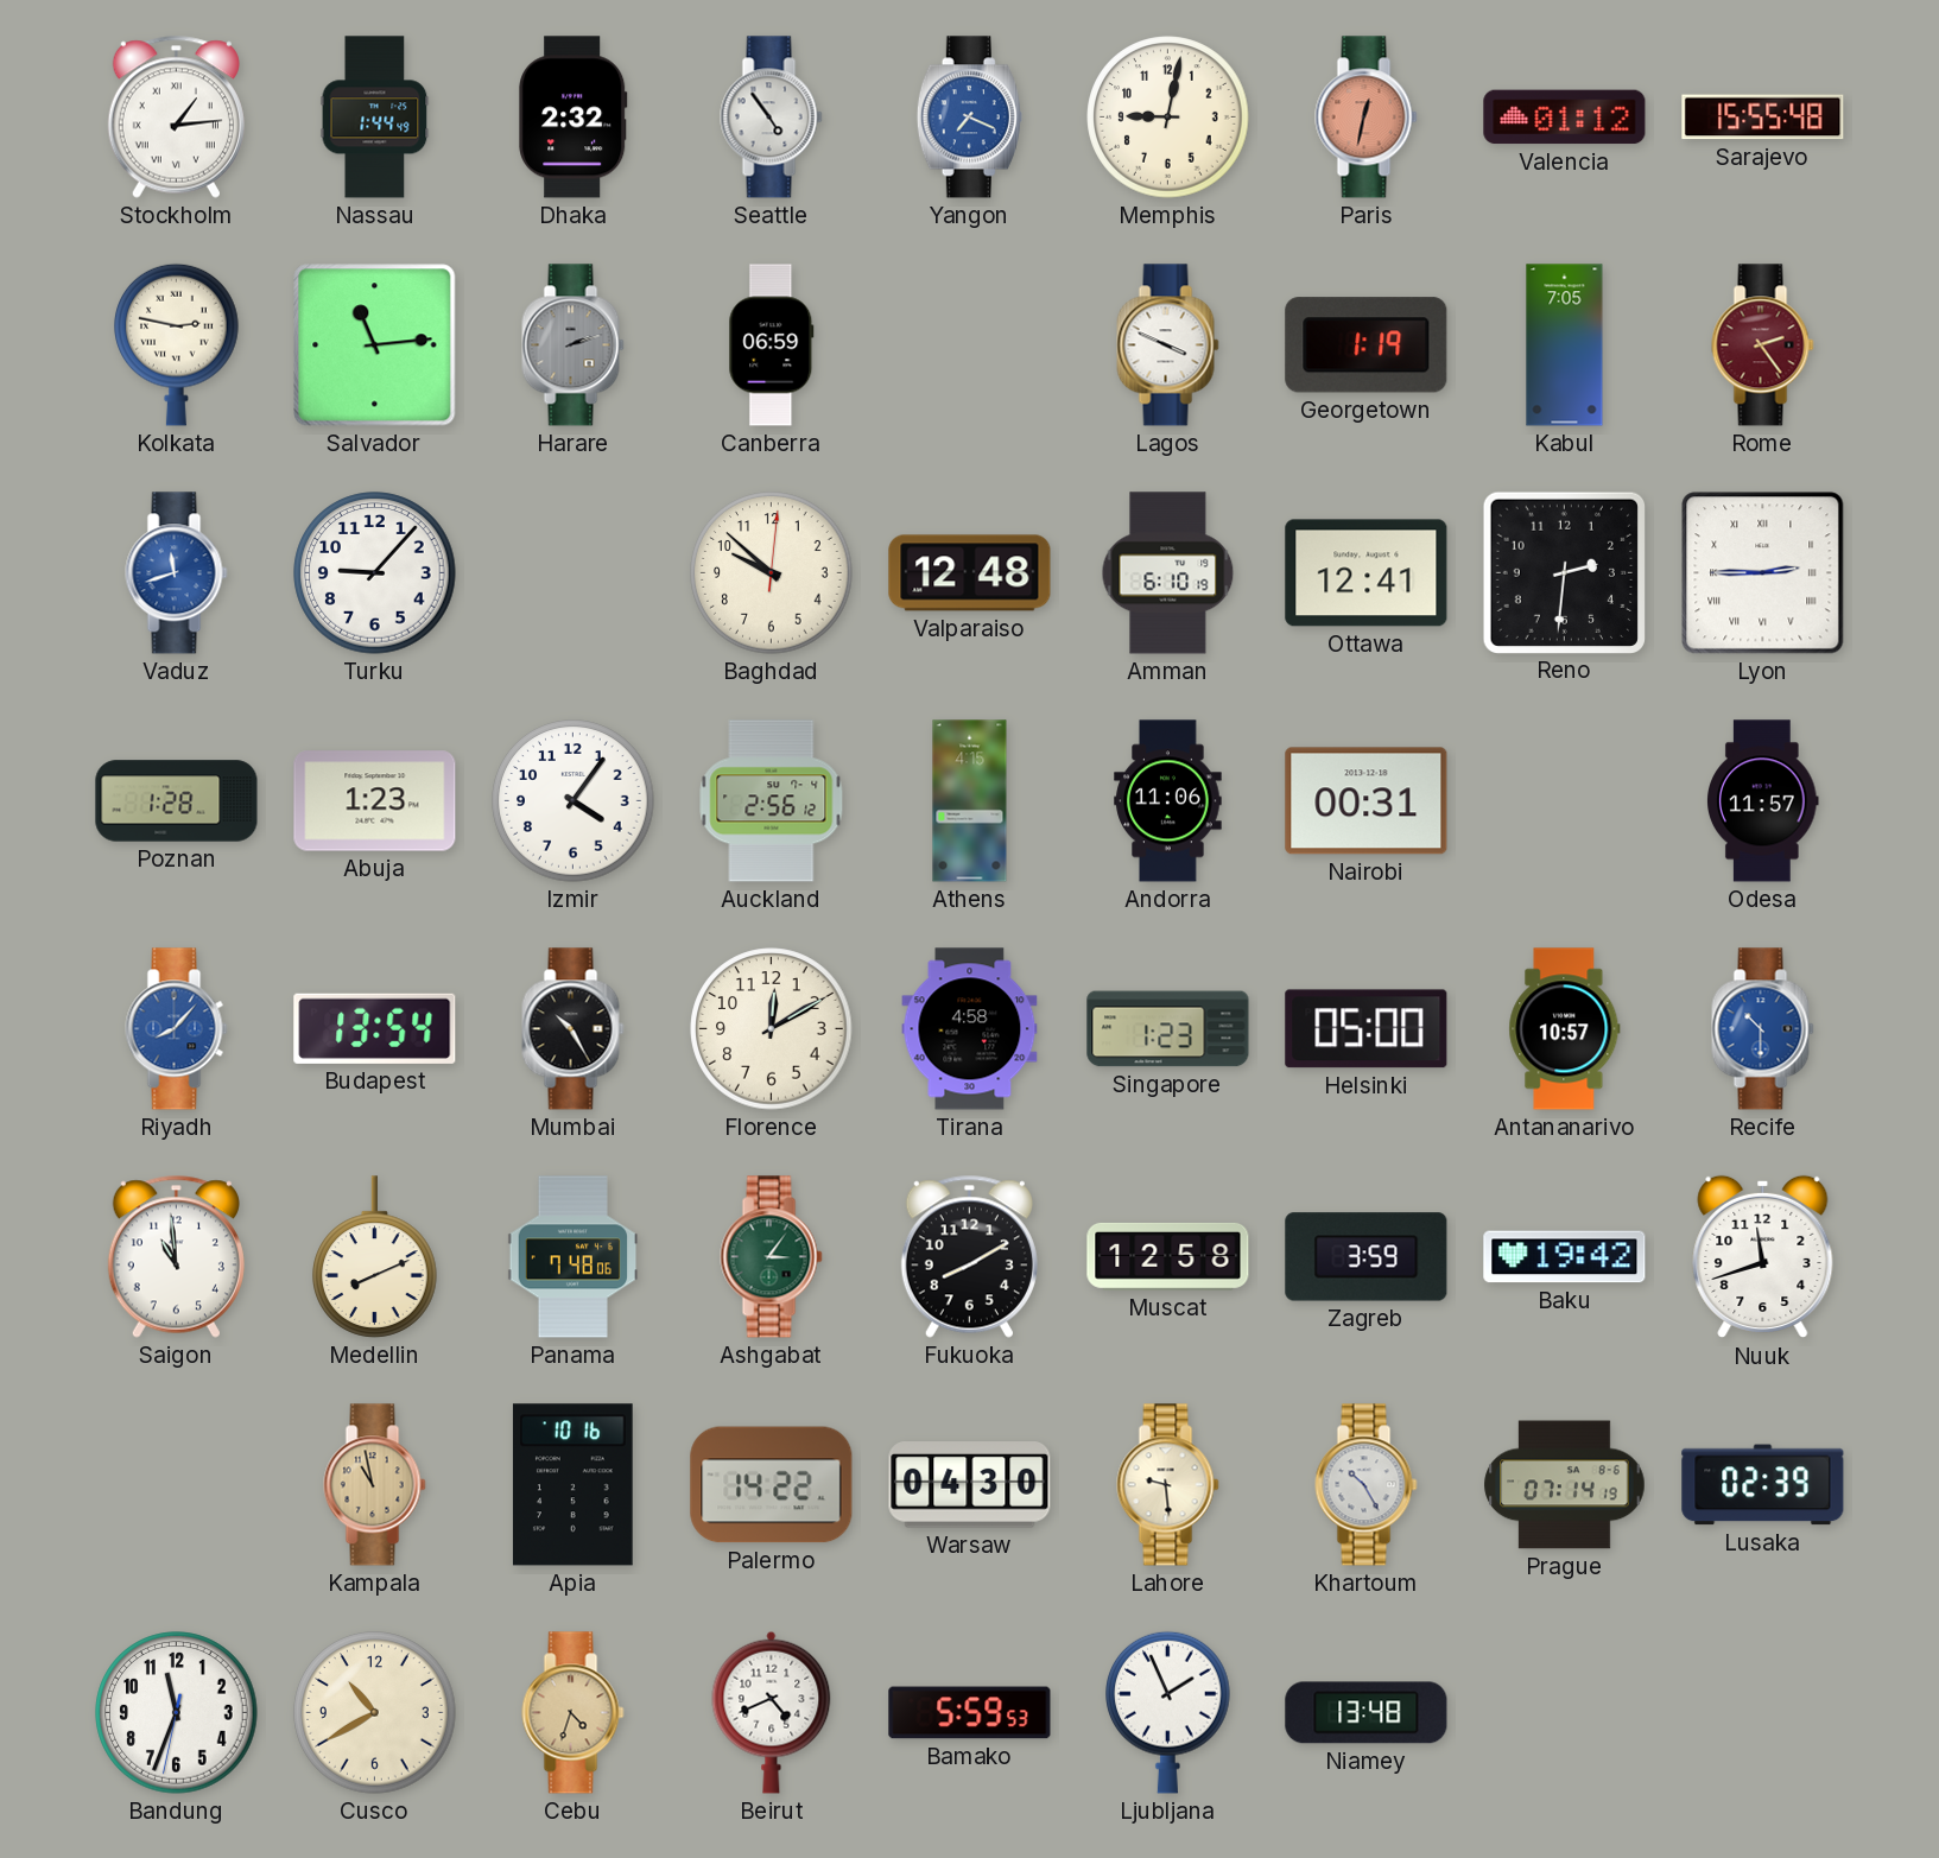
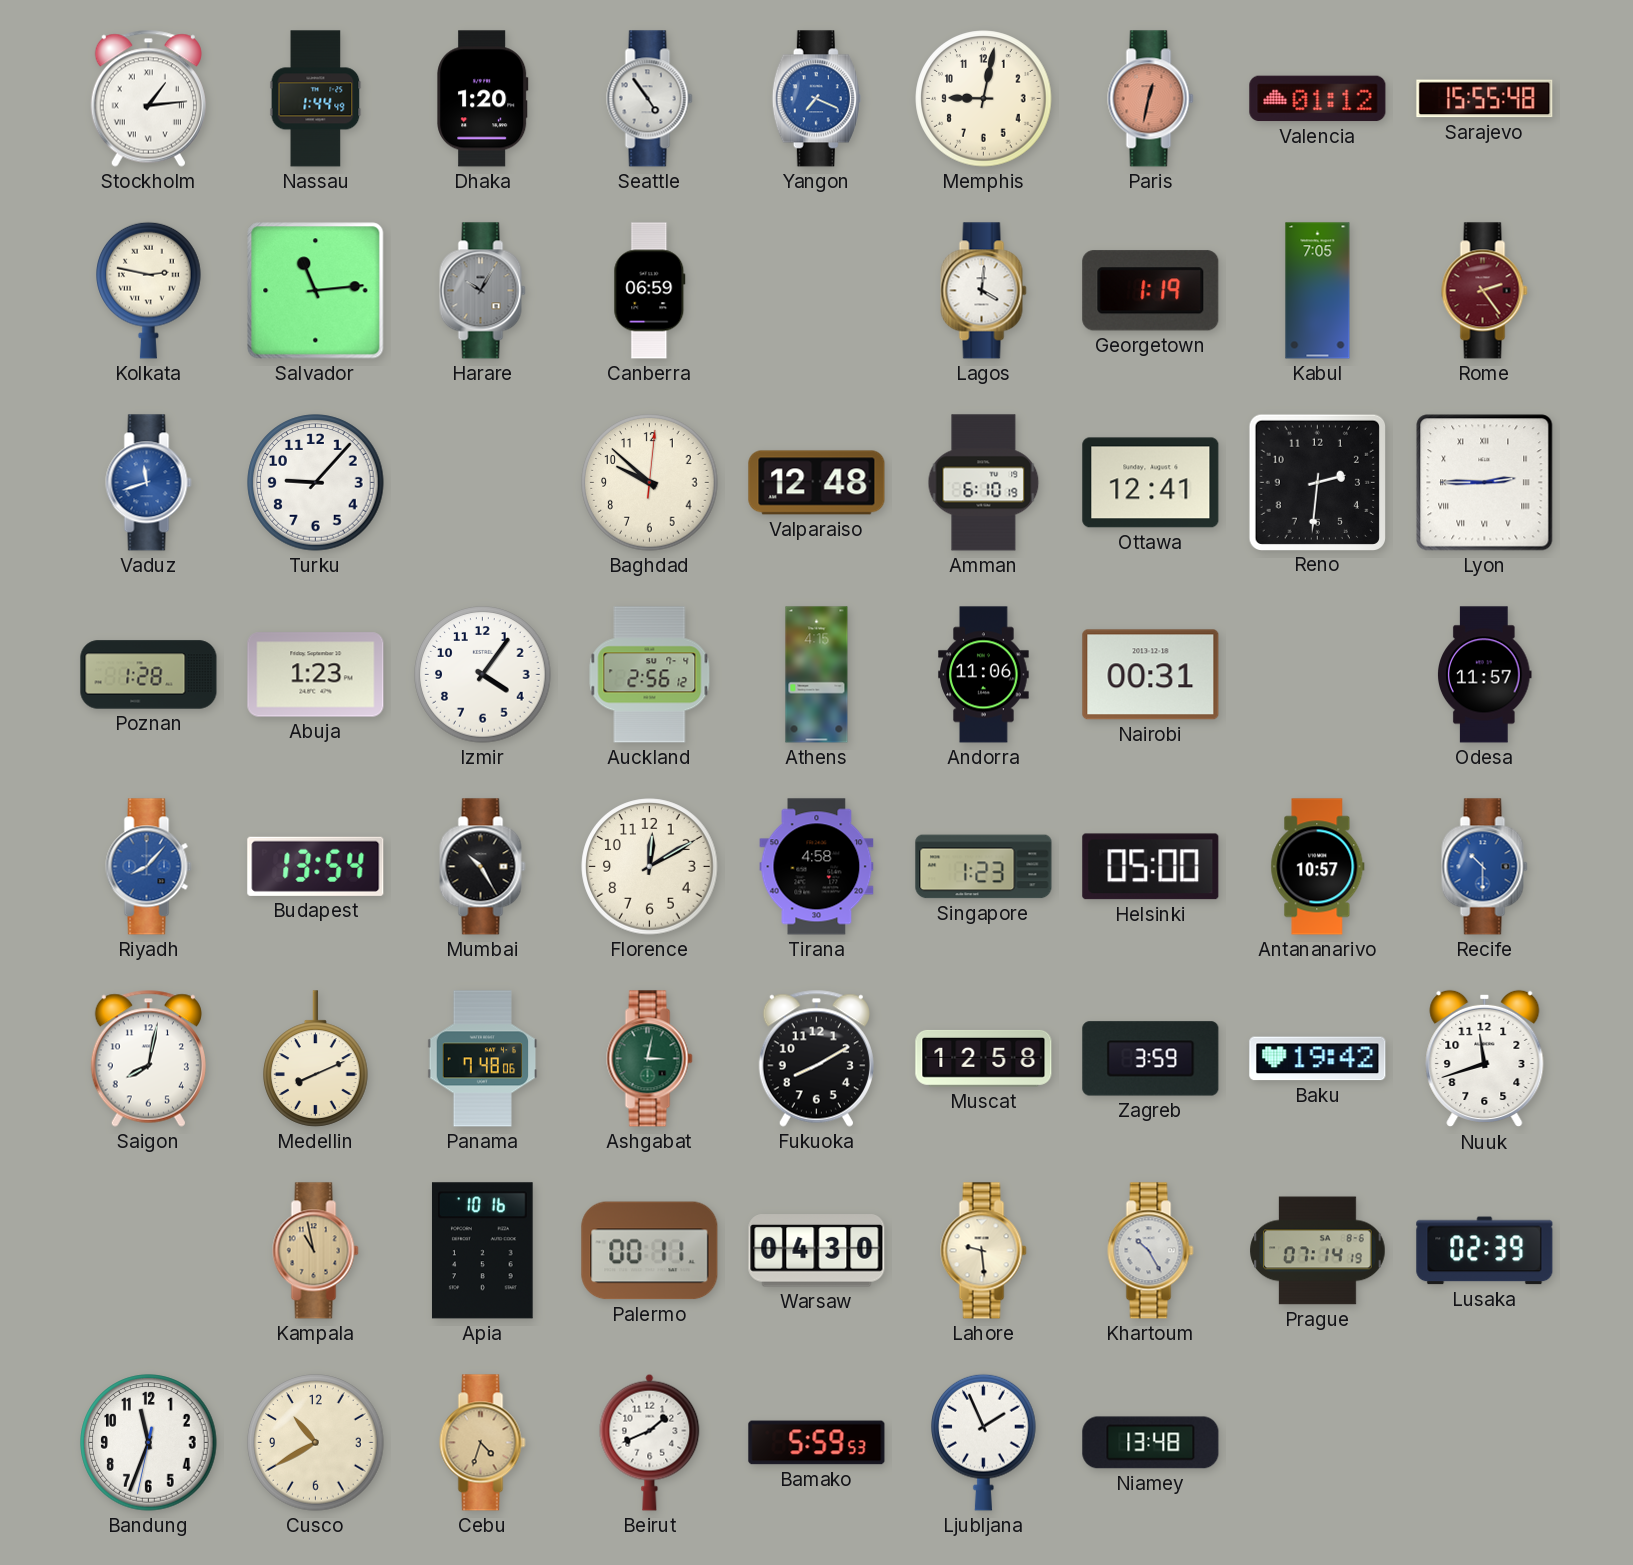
Dhaka: 2:32 -> 1:20 (483, 99)
Harare: 2:12 -> 10:05 (483, 291)
Lagos: 3:49 -> 4:01 (984, 291)
Saigon: 10:59 -> 8:02 (148, 1058)
Ashgabat: 3:06 -> 3:02 (650, 1059)
Palermo: 14:22 -> 00:11 (650, 1251)
Beirut: 4:41 -> 1:41 (650, 1442)
